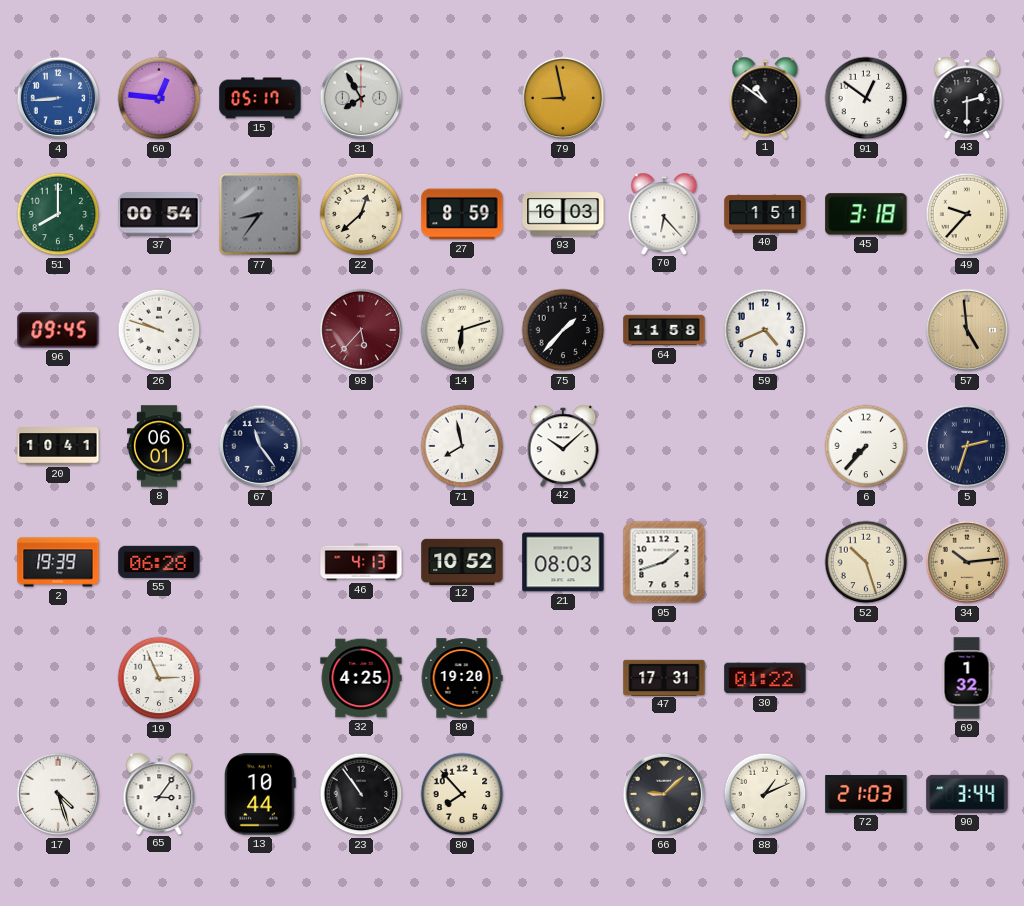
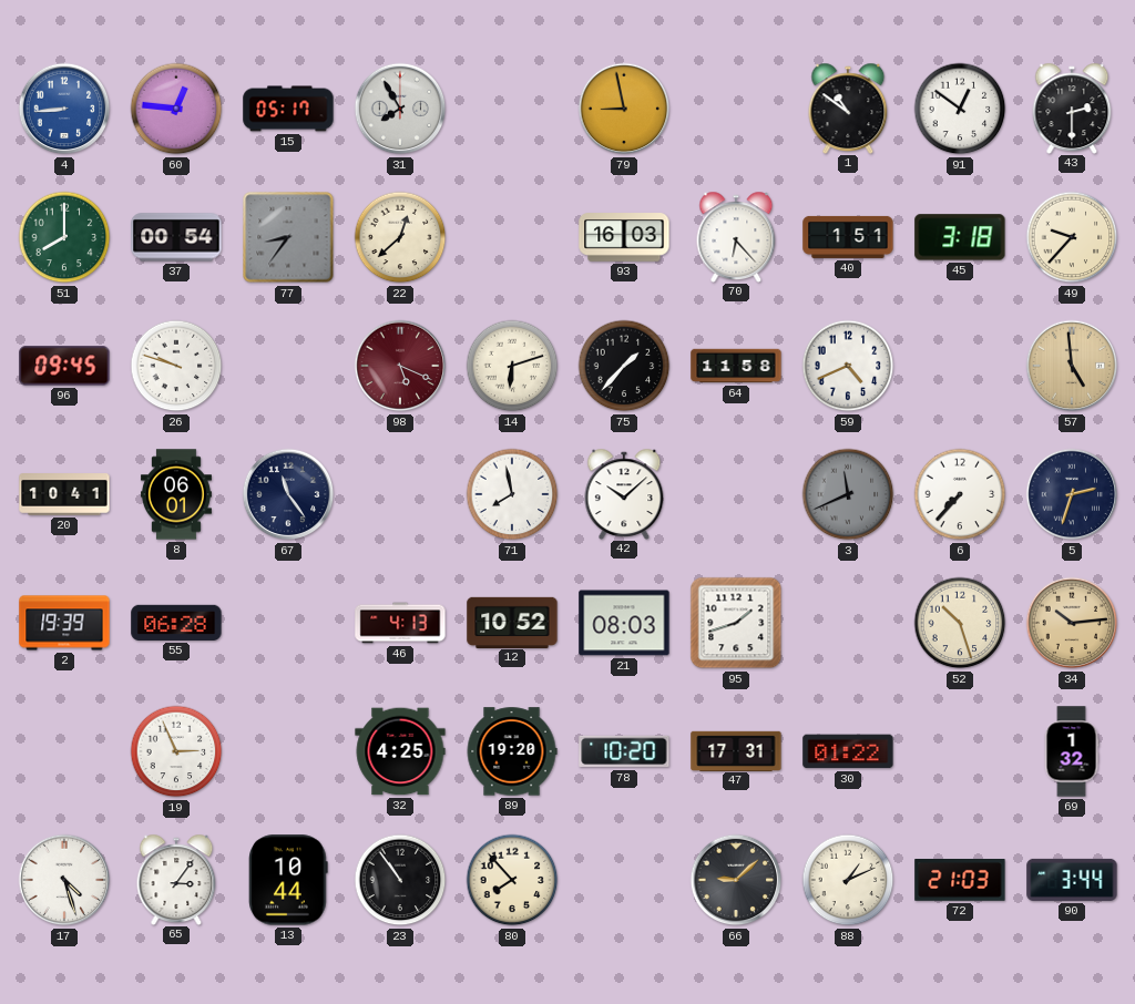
27: 8:59 -> none (462, 214)
98: 5:37 -> 5:19 (400, 366)
3: none -> 11:41 (848, 494)
78: none -> 10:20 (624, 751)
